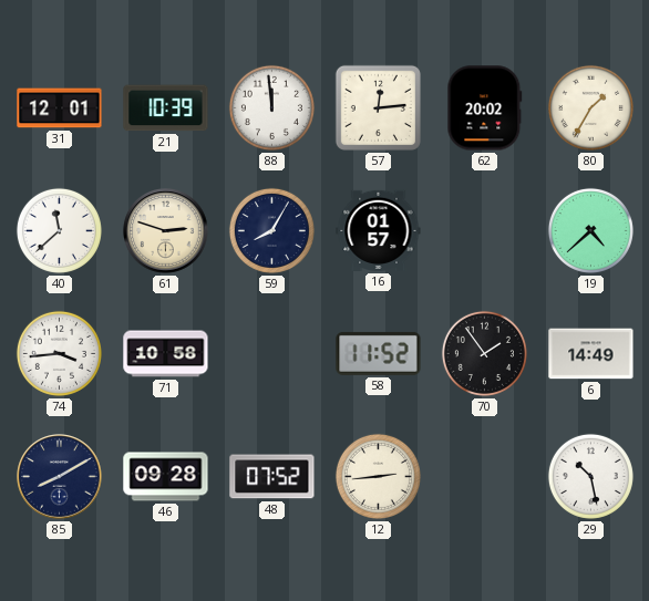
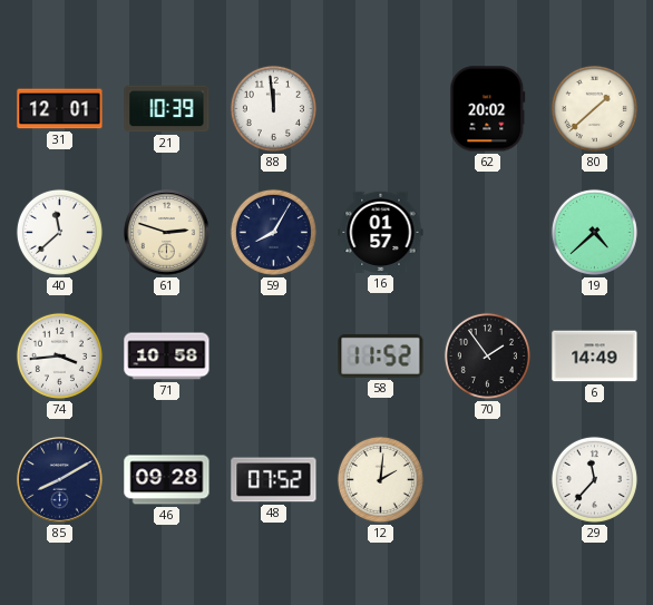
57: 12:14 -> none (378, 107)
80: 1:35 -> 1:38 (594, 108)
12: 2:44 -> 2:01 (380, 479)
29: 10:28 -> 11:37 (594, 479)
